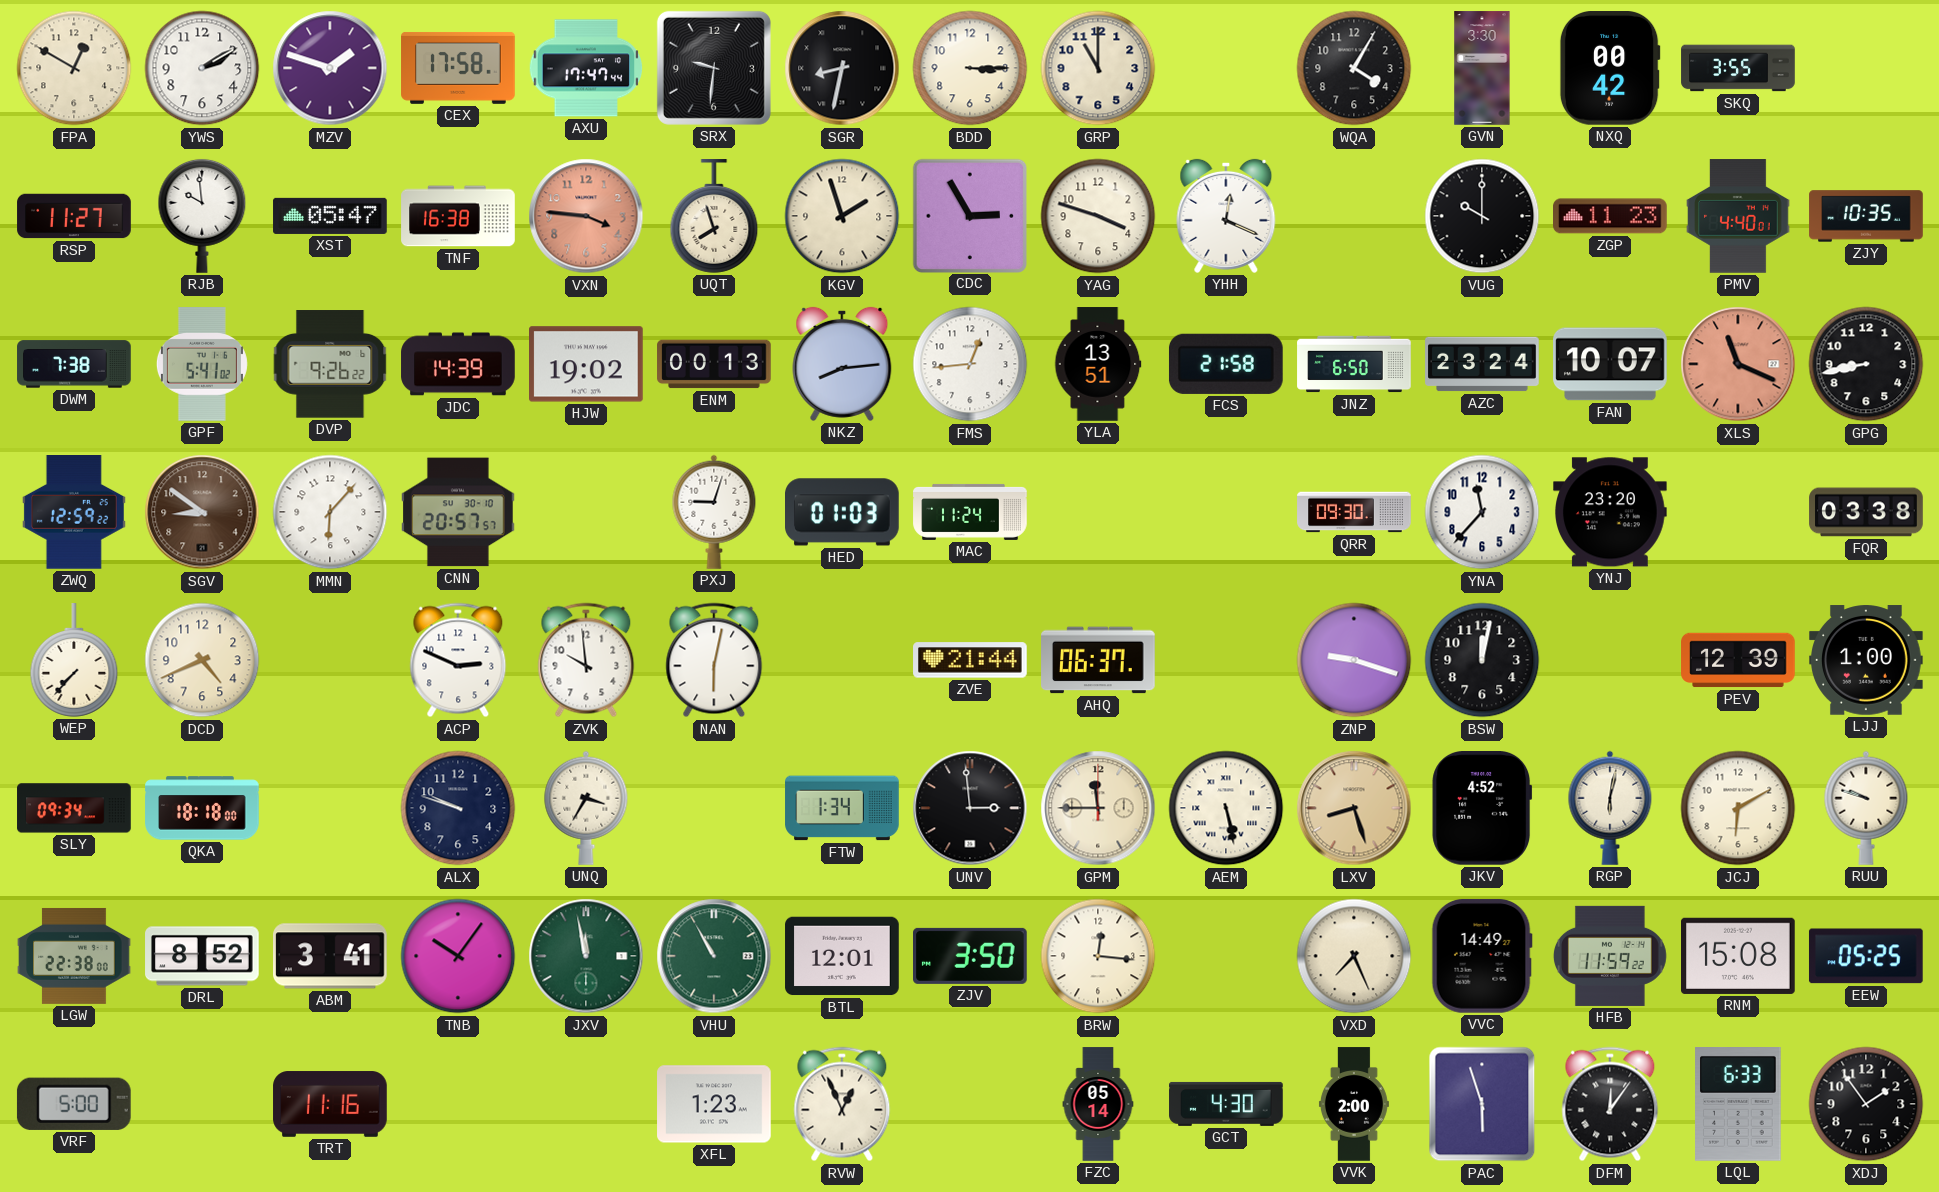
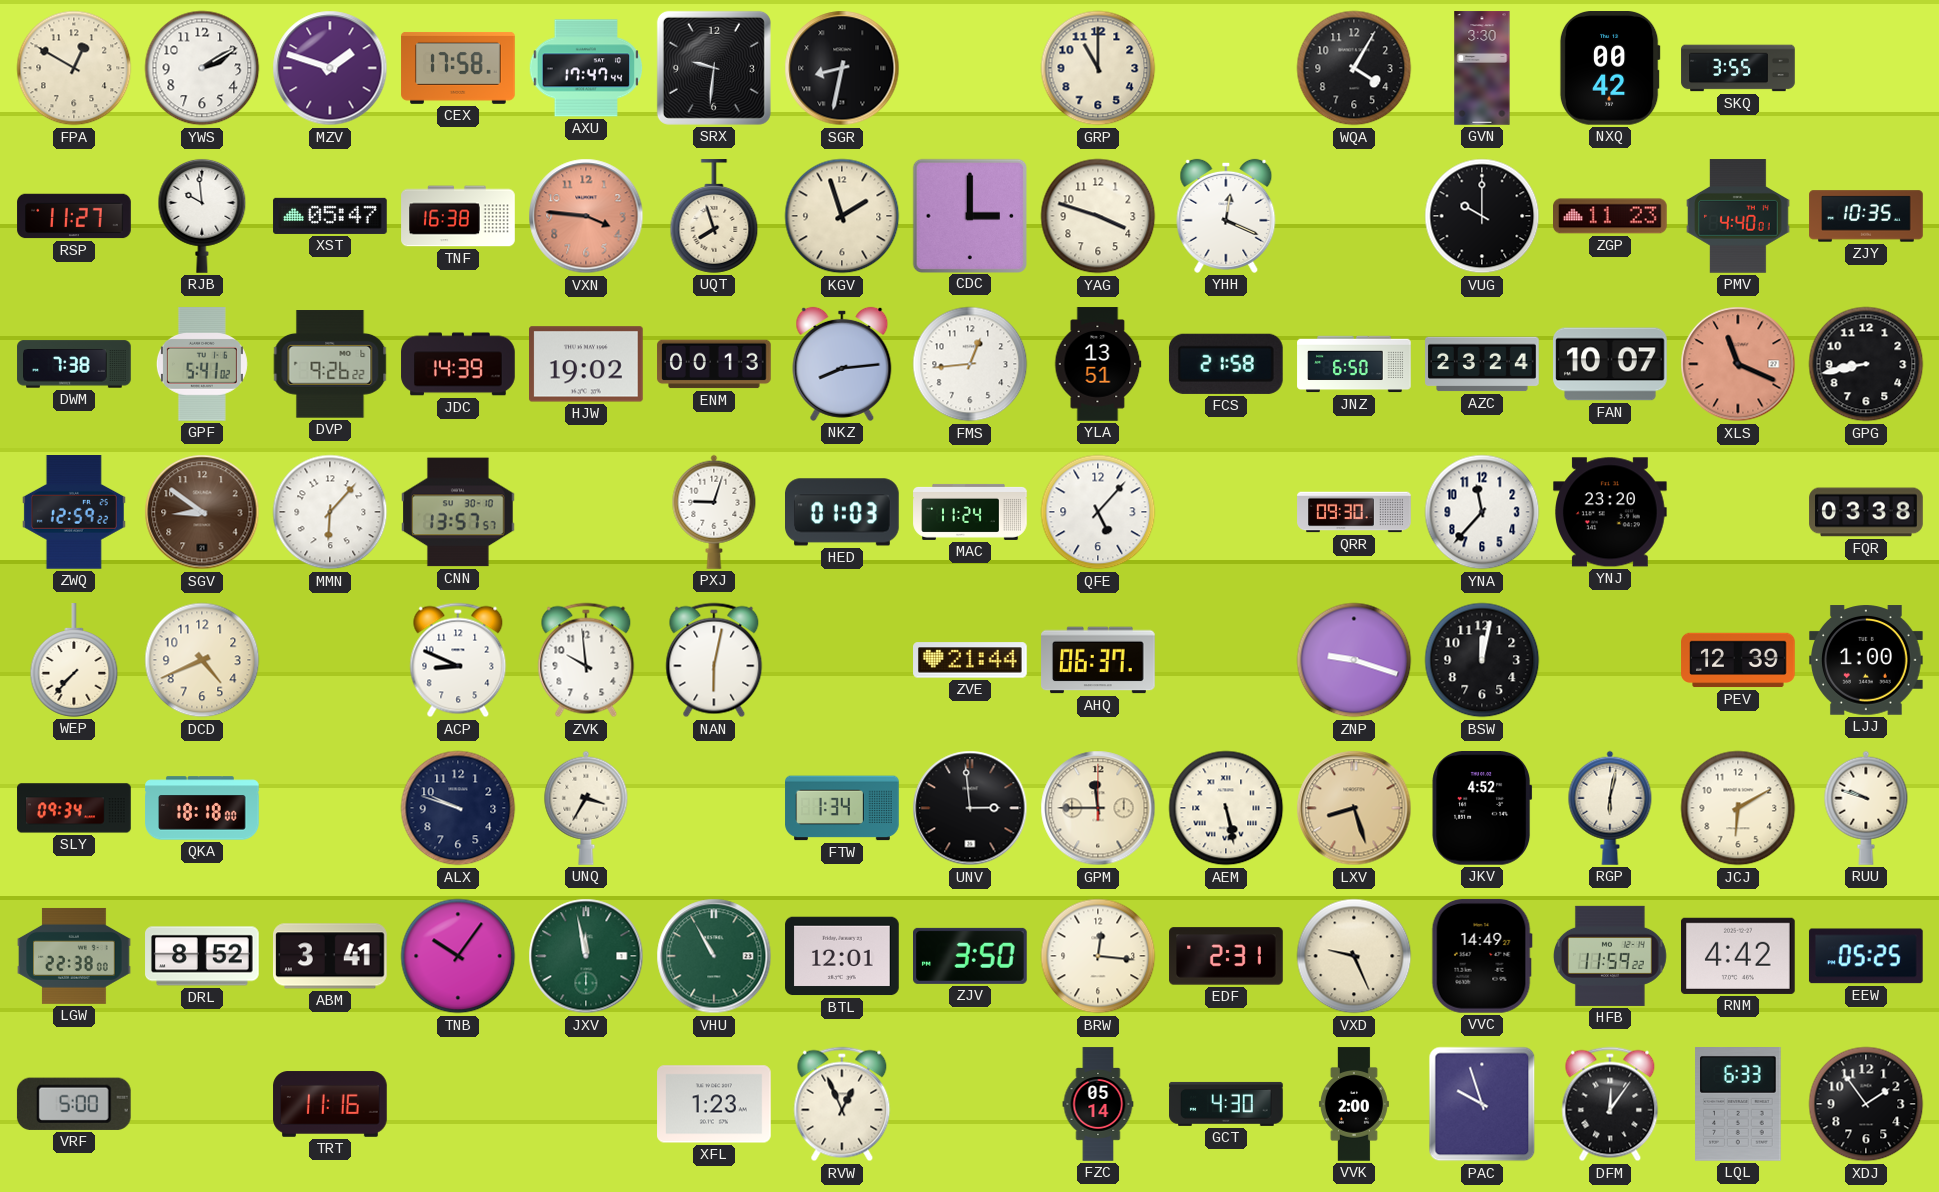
BDD: 3:15 -> none (970, 68)
CDC: 2:55 -> 3:00 (969, 215)
CNN: 20:57 -> 13:57 (459, 512)
QFE: none -> 5:07 (1098, 512)
ACP: 2:49 -> 8:49 (458, 660)
EDF: none -> 2:31 (1226, 956)
VXD: 7:26 -> 9:26 (1354, 956)
RNM: 15:08 -> 4:42 (1739, 956)
PAC: 5:57 -> 9:57 (1482, 1104)
